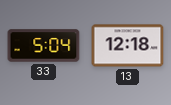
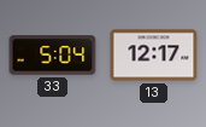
13: 12:18 -> 12:17 (154, 56)
